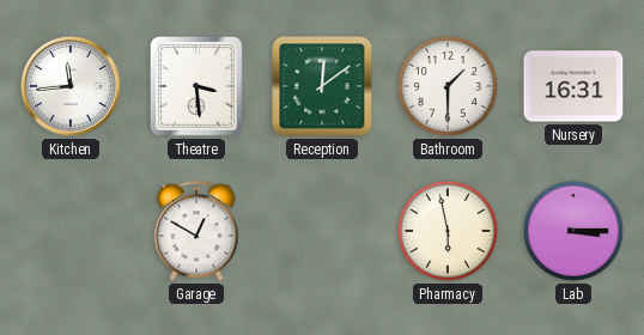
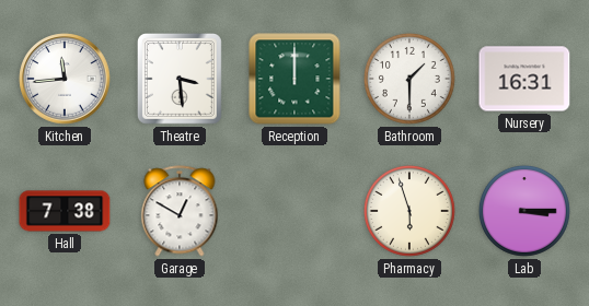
Reception: 12:09 -> 12:00 (294, 79)
Hall: none -> 7:38 (65, 211)
Pharmacy: 5:58 -> 5:57 (409, 211)
